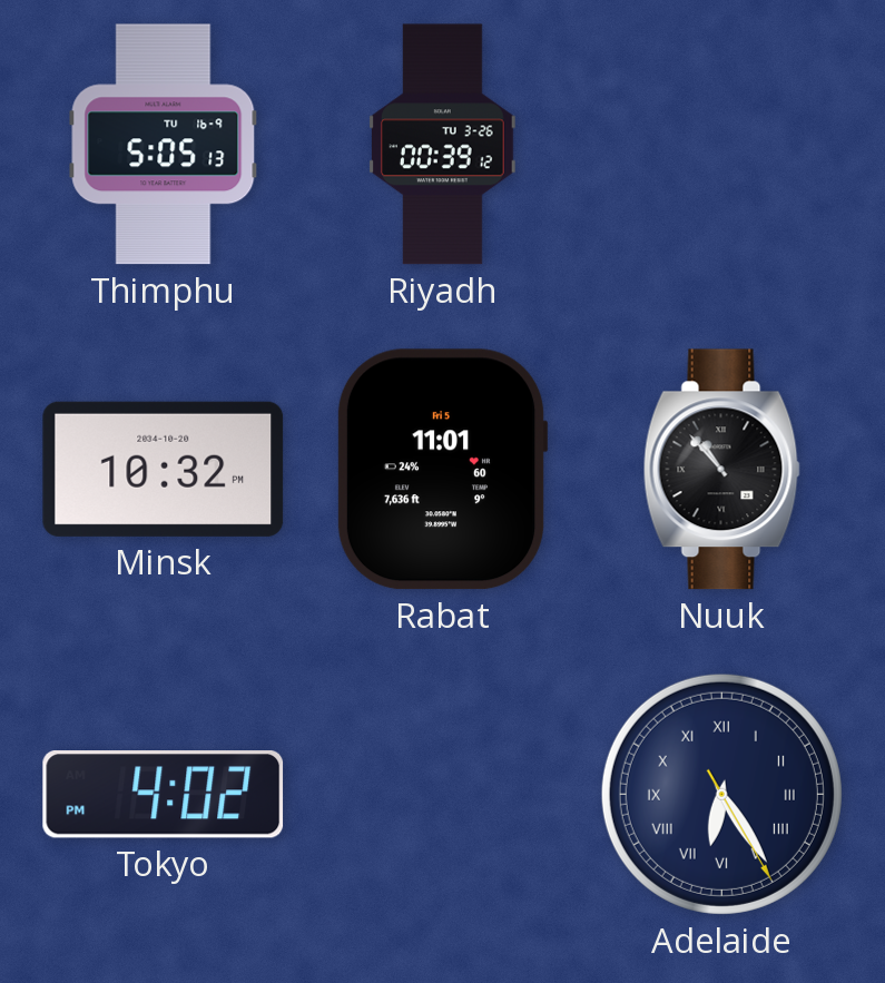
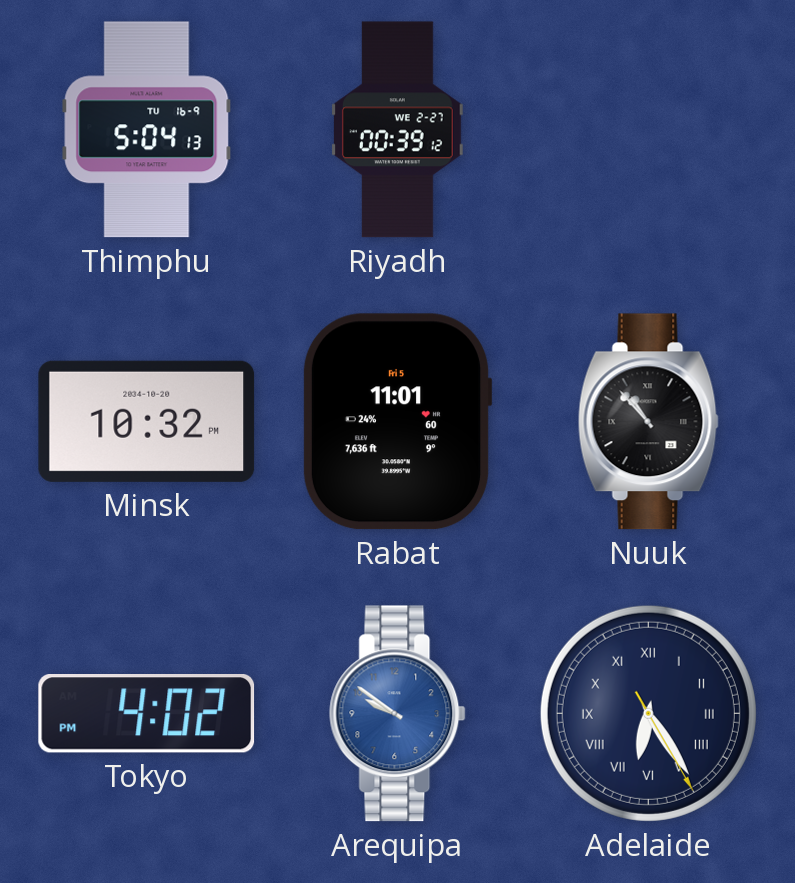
Thimphu: 5:05 -> 5:04 (147, 130)
Riyadh date: TU 3-26 -> WE 2-27 (397, 130)
Arequipa: none -> 9:51 (398, 714)
